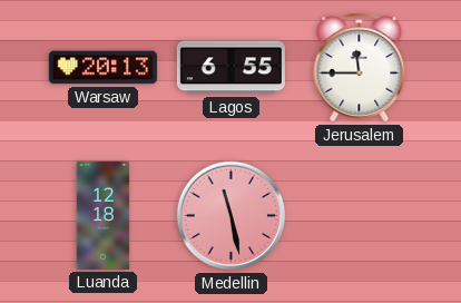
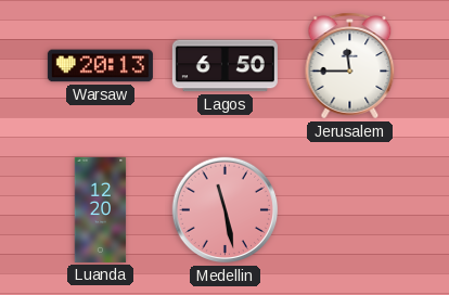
Lagos: 6:55 -> 6:50 (224, 66)
Luanda: 12:18 -> 12:20 (101, 209)
